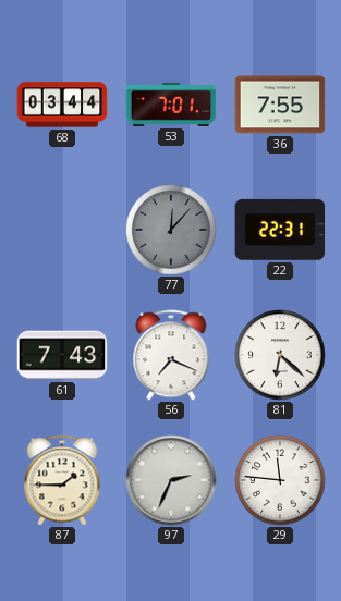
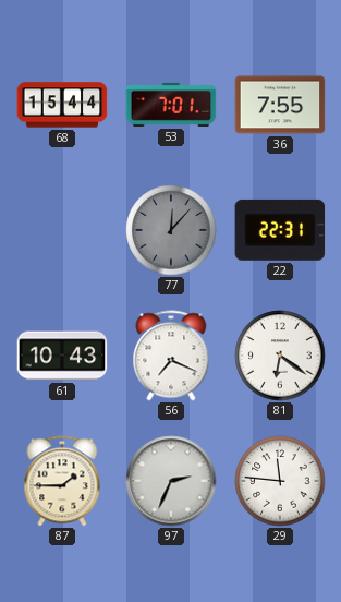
68: 03:44 -> 15:44 (62, 105)
61: 7:43 -> 10:43 (62, 356)
81: 6:22 -> 6:21 (280, 356)
